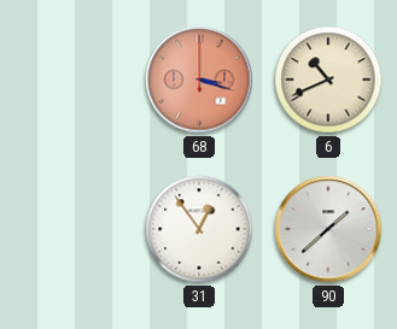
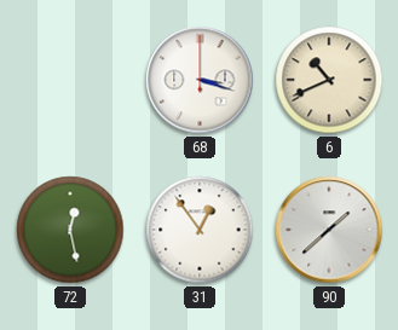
68 dial: salmon -> white (200, 80)
72: none -> 12:28 (70, 230)
